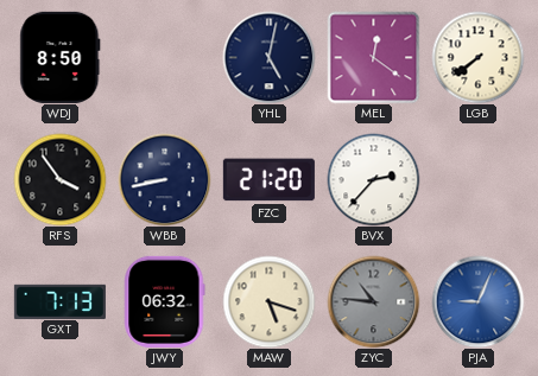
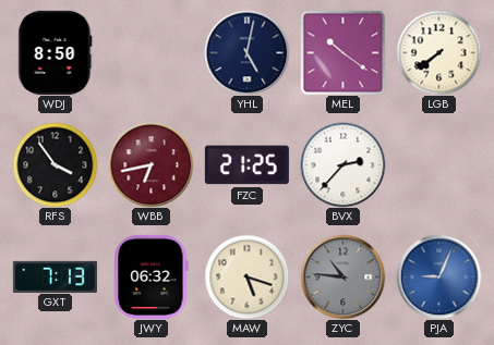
MEL: 12:21 -> 10:21 (342, 52)
WBB: 8:43 -> 6:43 (150, 164)
WBB dial: navy -> burgundy (150, 164)
FZC: 21:20 -> 21:25 (246, 165)
